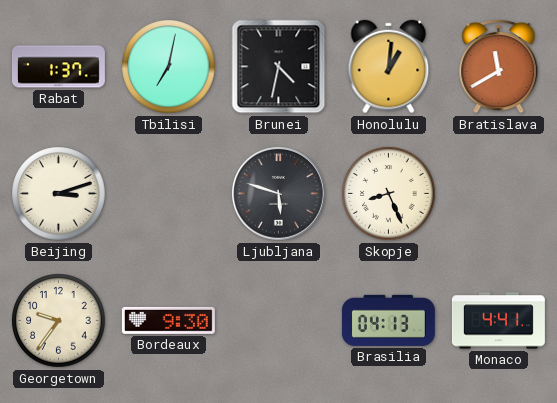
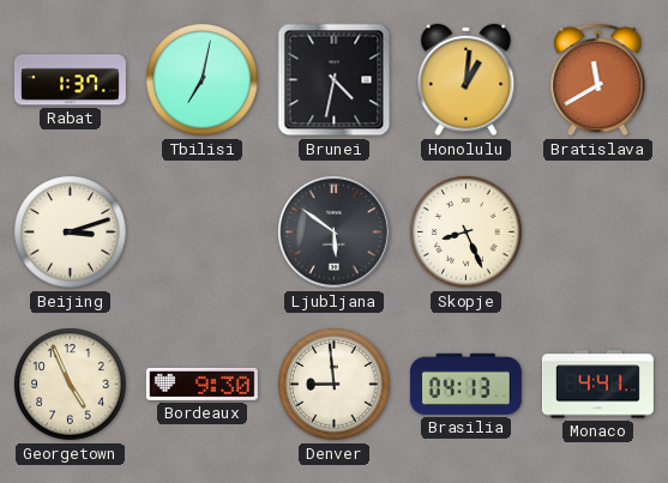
Ljubljana: 5:48 -> 5:51 (335, 233)
Georgetown: 9:36 -> 4:56 (71, 385)
Denver: none -> 8:59 (335, 385)
